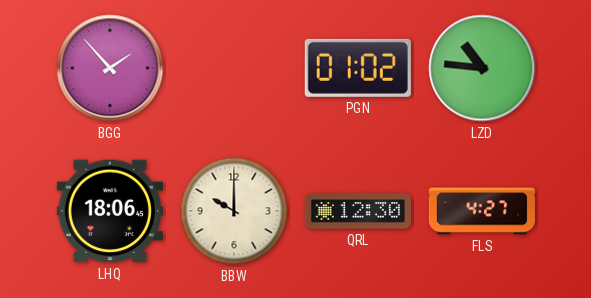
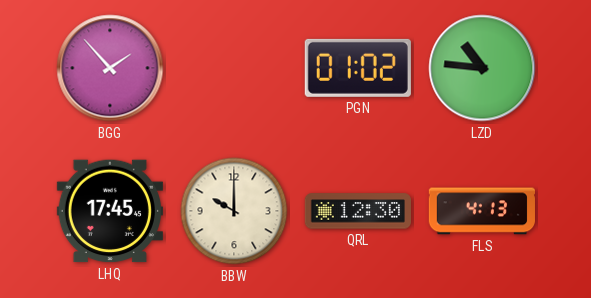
LHQ: 18:06 -> 17:45 (110, 211)
FLS: 4:27 -> 4:13 (482, 211)
